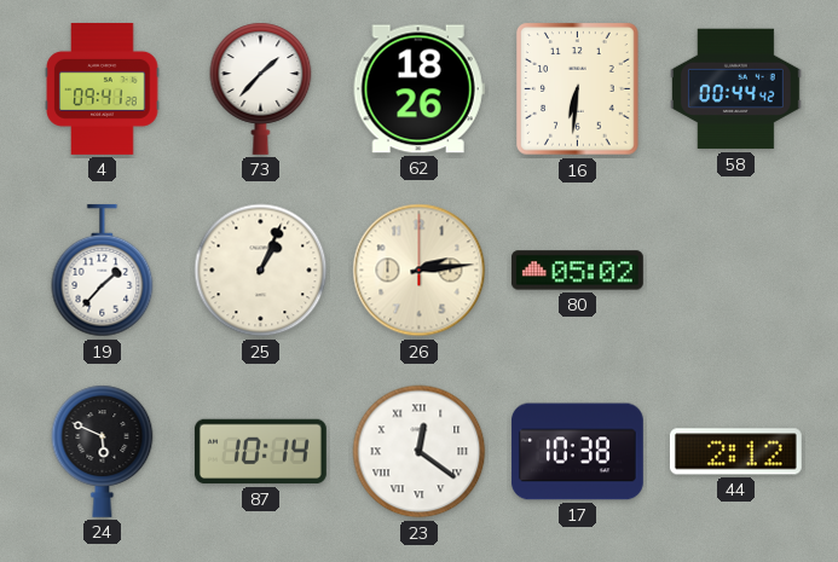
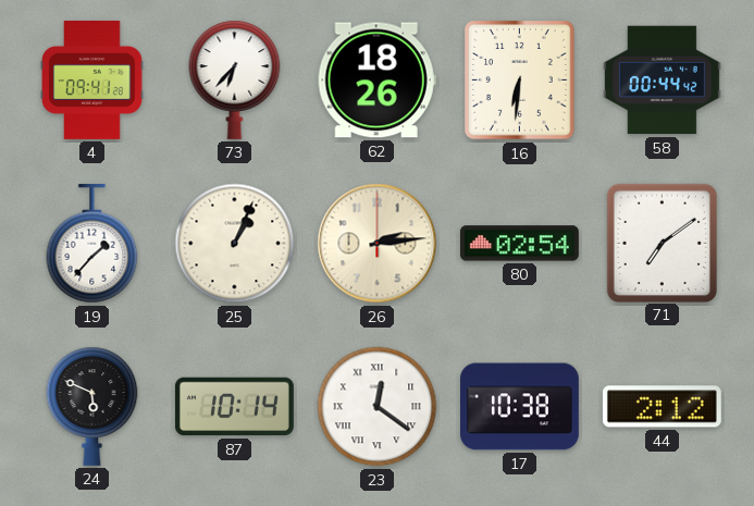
73: 1:37 -> 6:37 (235, 79)
80: 05:02 -> 02:54 (519, 244)
71: none -> 7:09 (662, 243)
